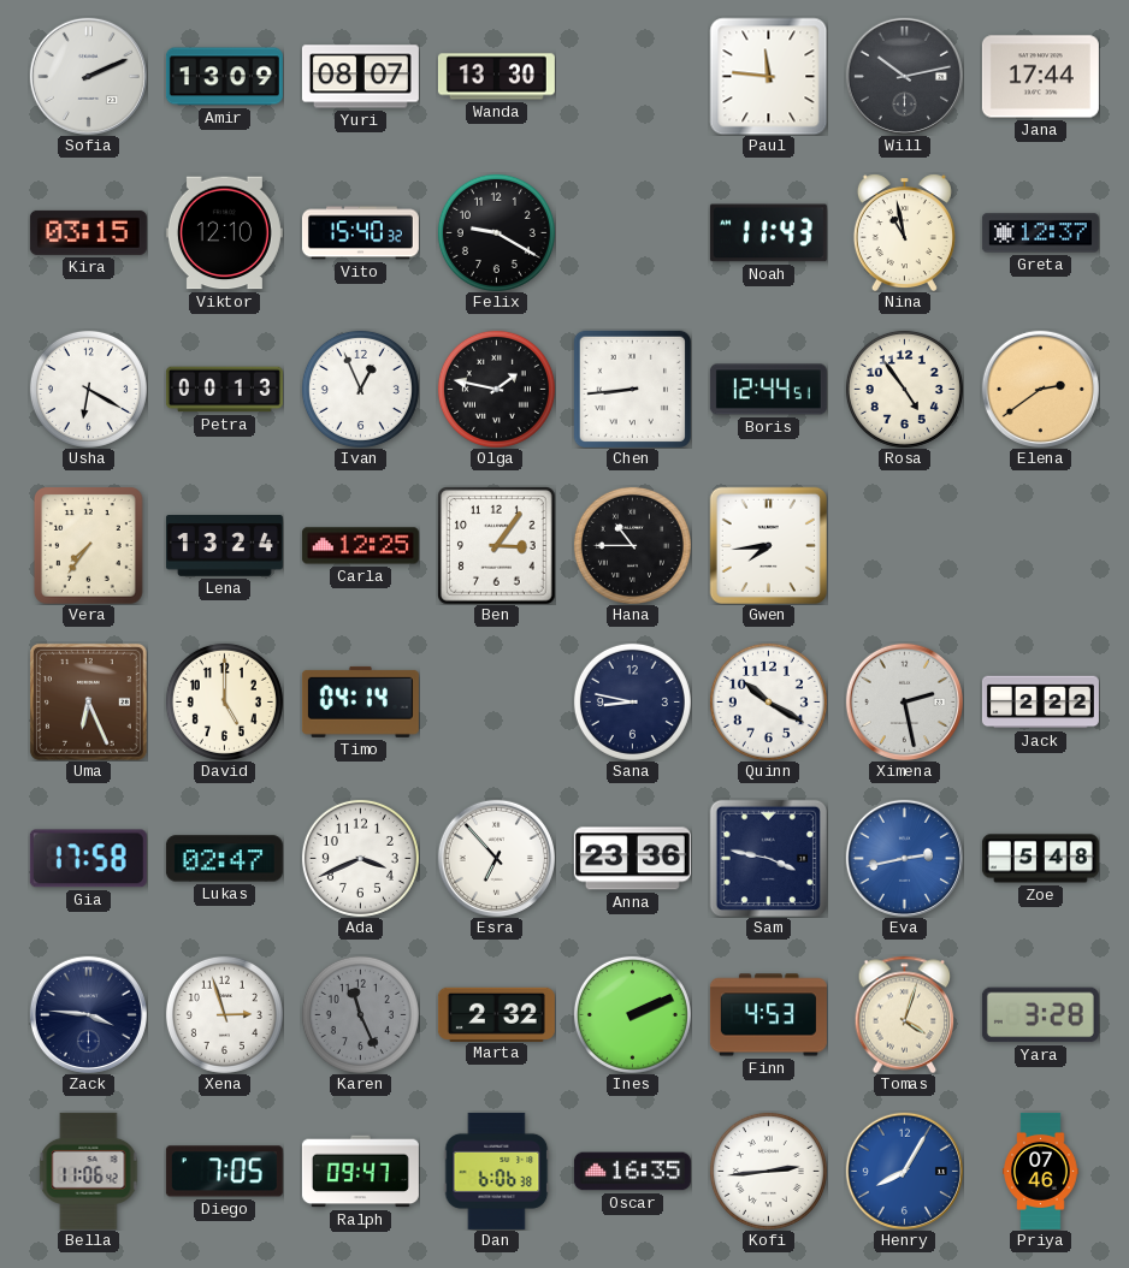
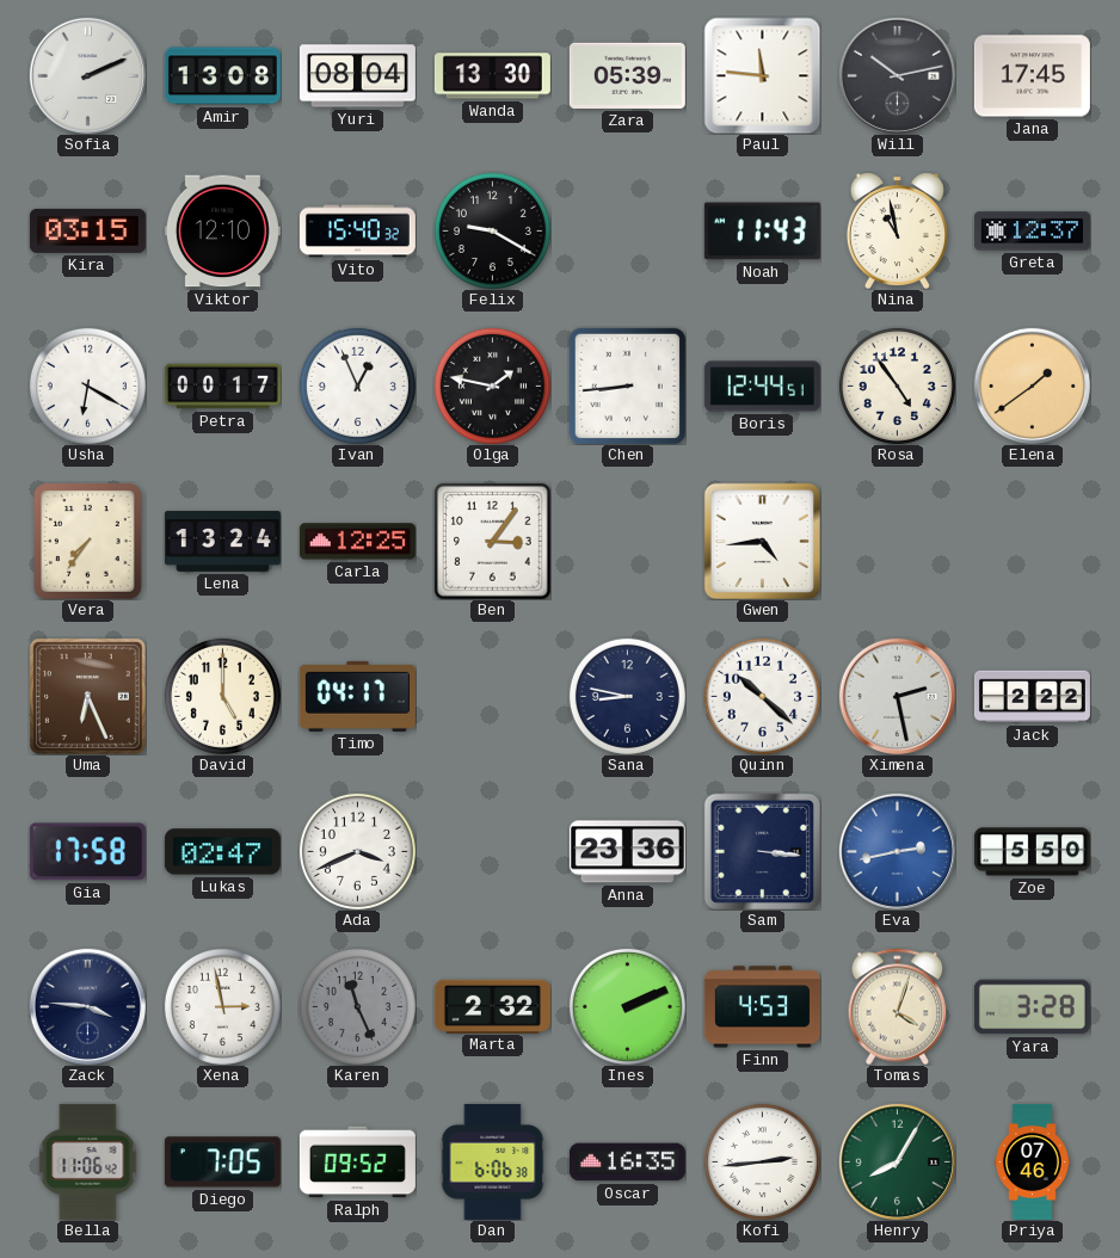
Amir: 13:09 -> 13:08 (222, 76)
Yuri: 08:07 -> 08:04 (357, 76)
Zara: none -> 05:39 (627, 75)
Jana: 17:44 -> 17:45 (1032, 76)
Petra: 00:13 -> 00:17 (222, 387)
Elena: 2:39 -> 1:39 (1032, 386)
Hana: 10:45 -> none (632, 545)
Gwen: 7:44 -> 4:44 (762, 541)
Timo: 04:14 -> 04:17 (357, 696)
Quinn: 10:20 -> 10:22 (762, 696)
Esra: 6:53 -> none (496, 858)
Sam: 3:47 -> 3:16 (762, 851)
Zoe: 5:48 -> 5:50 (1032, 852)
Xena: 2:57 -> 2:58 (222, 1006)
Ralph: 09:47 -> 09:52 (357, 1163)
Henry dial: blue -> green (897, 1161)
